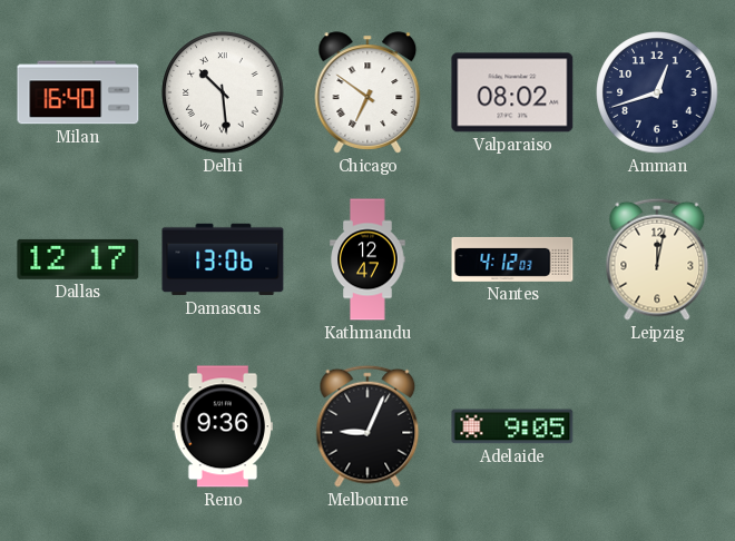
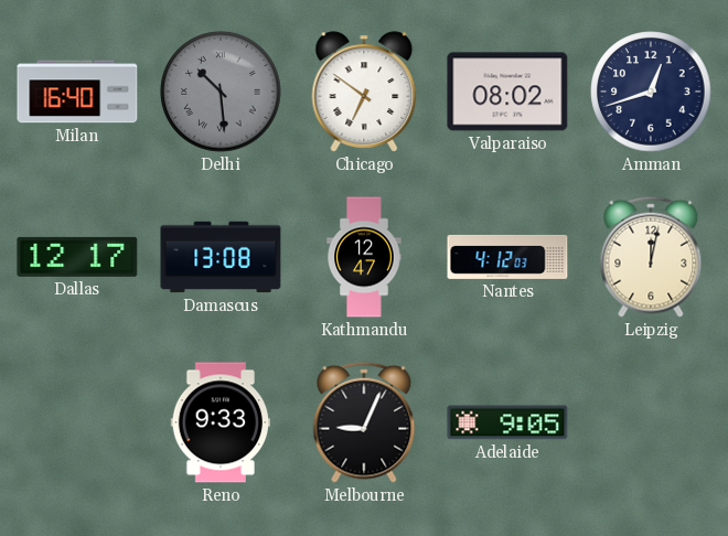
Delhi dial: white -> grey (221, 92)
Damascus: 13:06 -> 13:08 (221, 257)
Reno: 9:36 -> 9:33 (220, 422)
